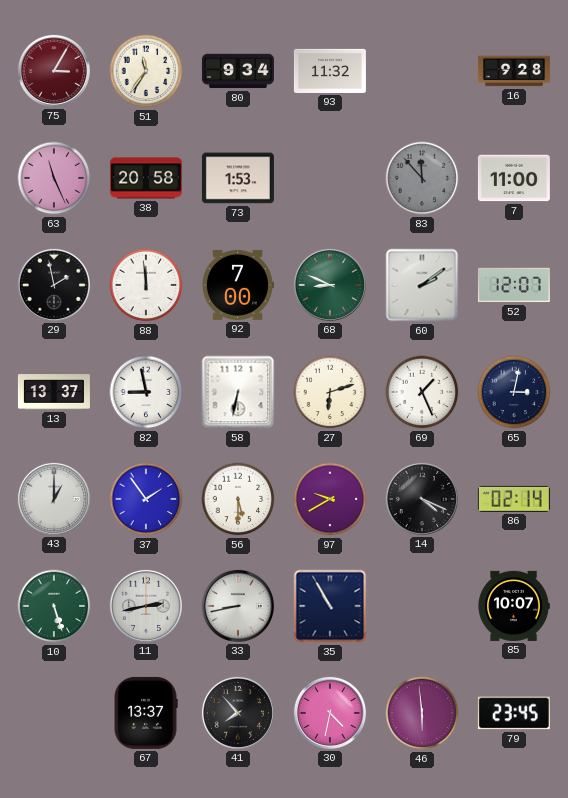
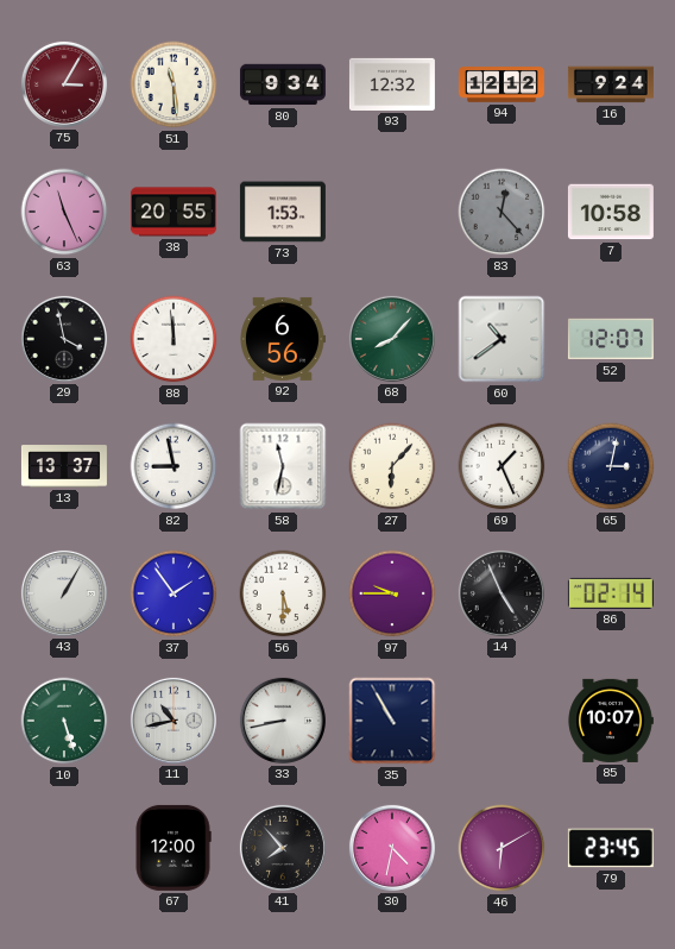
51: 11:36 -> 11:29 (174, 84)
93: 11:32 -> 12:32 (392, 84)
94: none -> 12:12 (501, 84)
16: 9:28 -> 9:24 (611, 84)
38: 20:58 -> 20:55 (174, 212)
83: 11:53 -> 12:23 (501, 212)
7: 11:00 -> 10:58 (611, 212)
29: 1:58 -> 3:58 (64, 339)
92: 7:00 -> 6:56 (283, 339)
68: 8:49 -> 8:07 (392, 339)
60: 2:09 -> 10:39 (501, 339)
58: 6:32 -> 11:32 (283, 466)
27: 6:12 -> 6:07 (392, 466)
43: 1:00 -> 1:05 (64, 593)
97: 9:40 -> 9:45 (392, 593)
14: 4:19 -> 4:56 (501, 593)
11: 2:43 -> 10:43 (174, 721)
67: 13:37 -> 12:00 (174, 848)
46: 5:59 -> 6:10 (501, 848)
